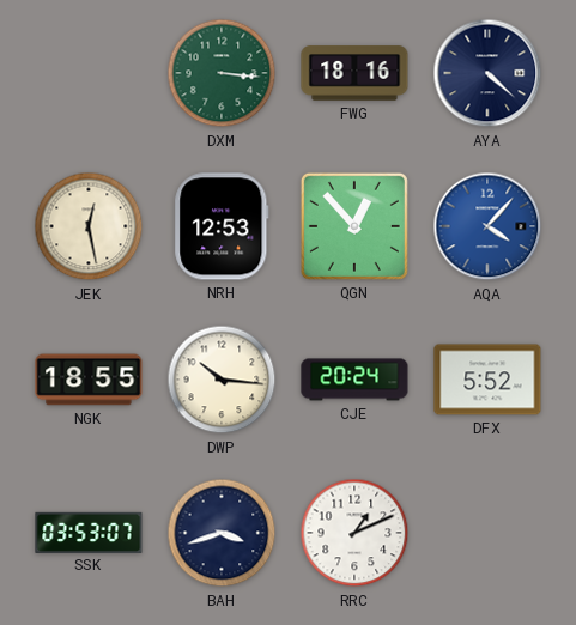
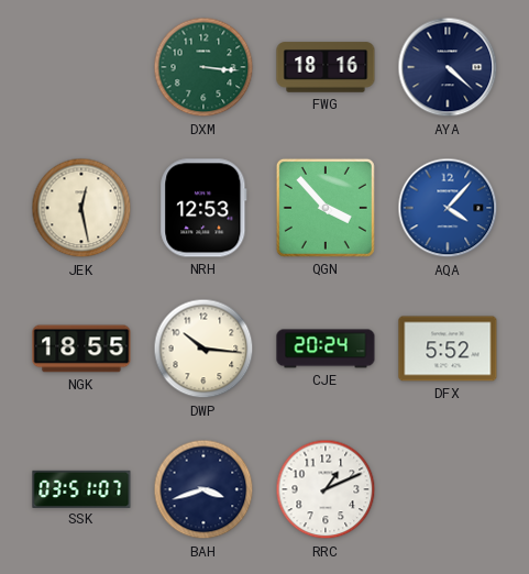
QGN: 12:53 -> 3:53 (326, 208)
SSK: 03:53 -> 03:51 (81, 488)
